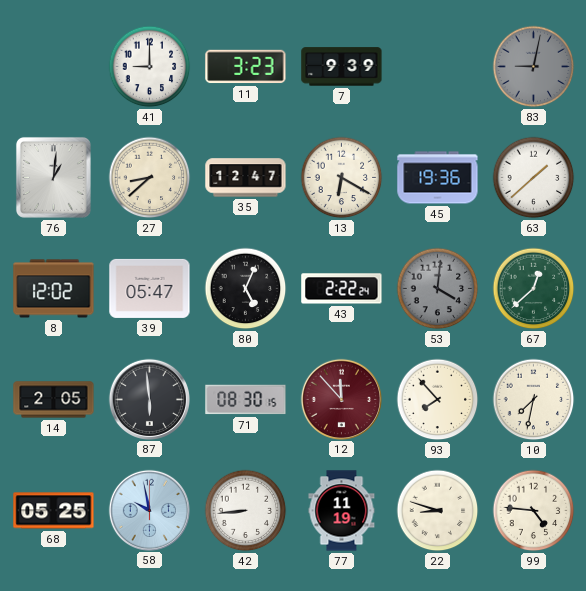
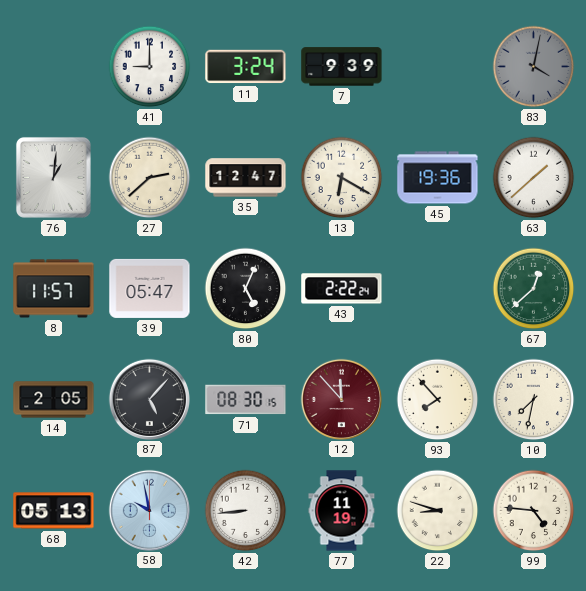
11: 3:23 -> 3:24 (246, 67)
83: 9:02 -> 4:02 (534, 67)
27: 8:38 -> 2:38 (150, 178)
8: 12:02 -> 11:57 (54, 289)
53: 4:01 -> none (438, 289)
87: 5:59 -> 5:07 (149, 399)
68: 05:25 -> 05:13 (54, 511)
